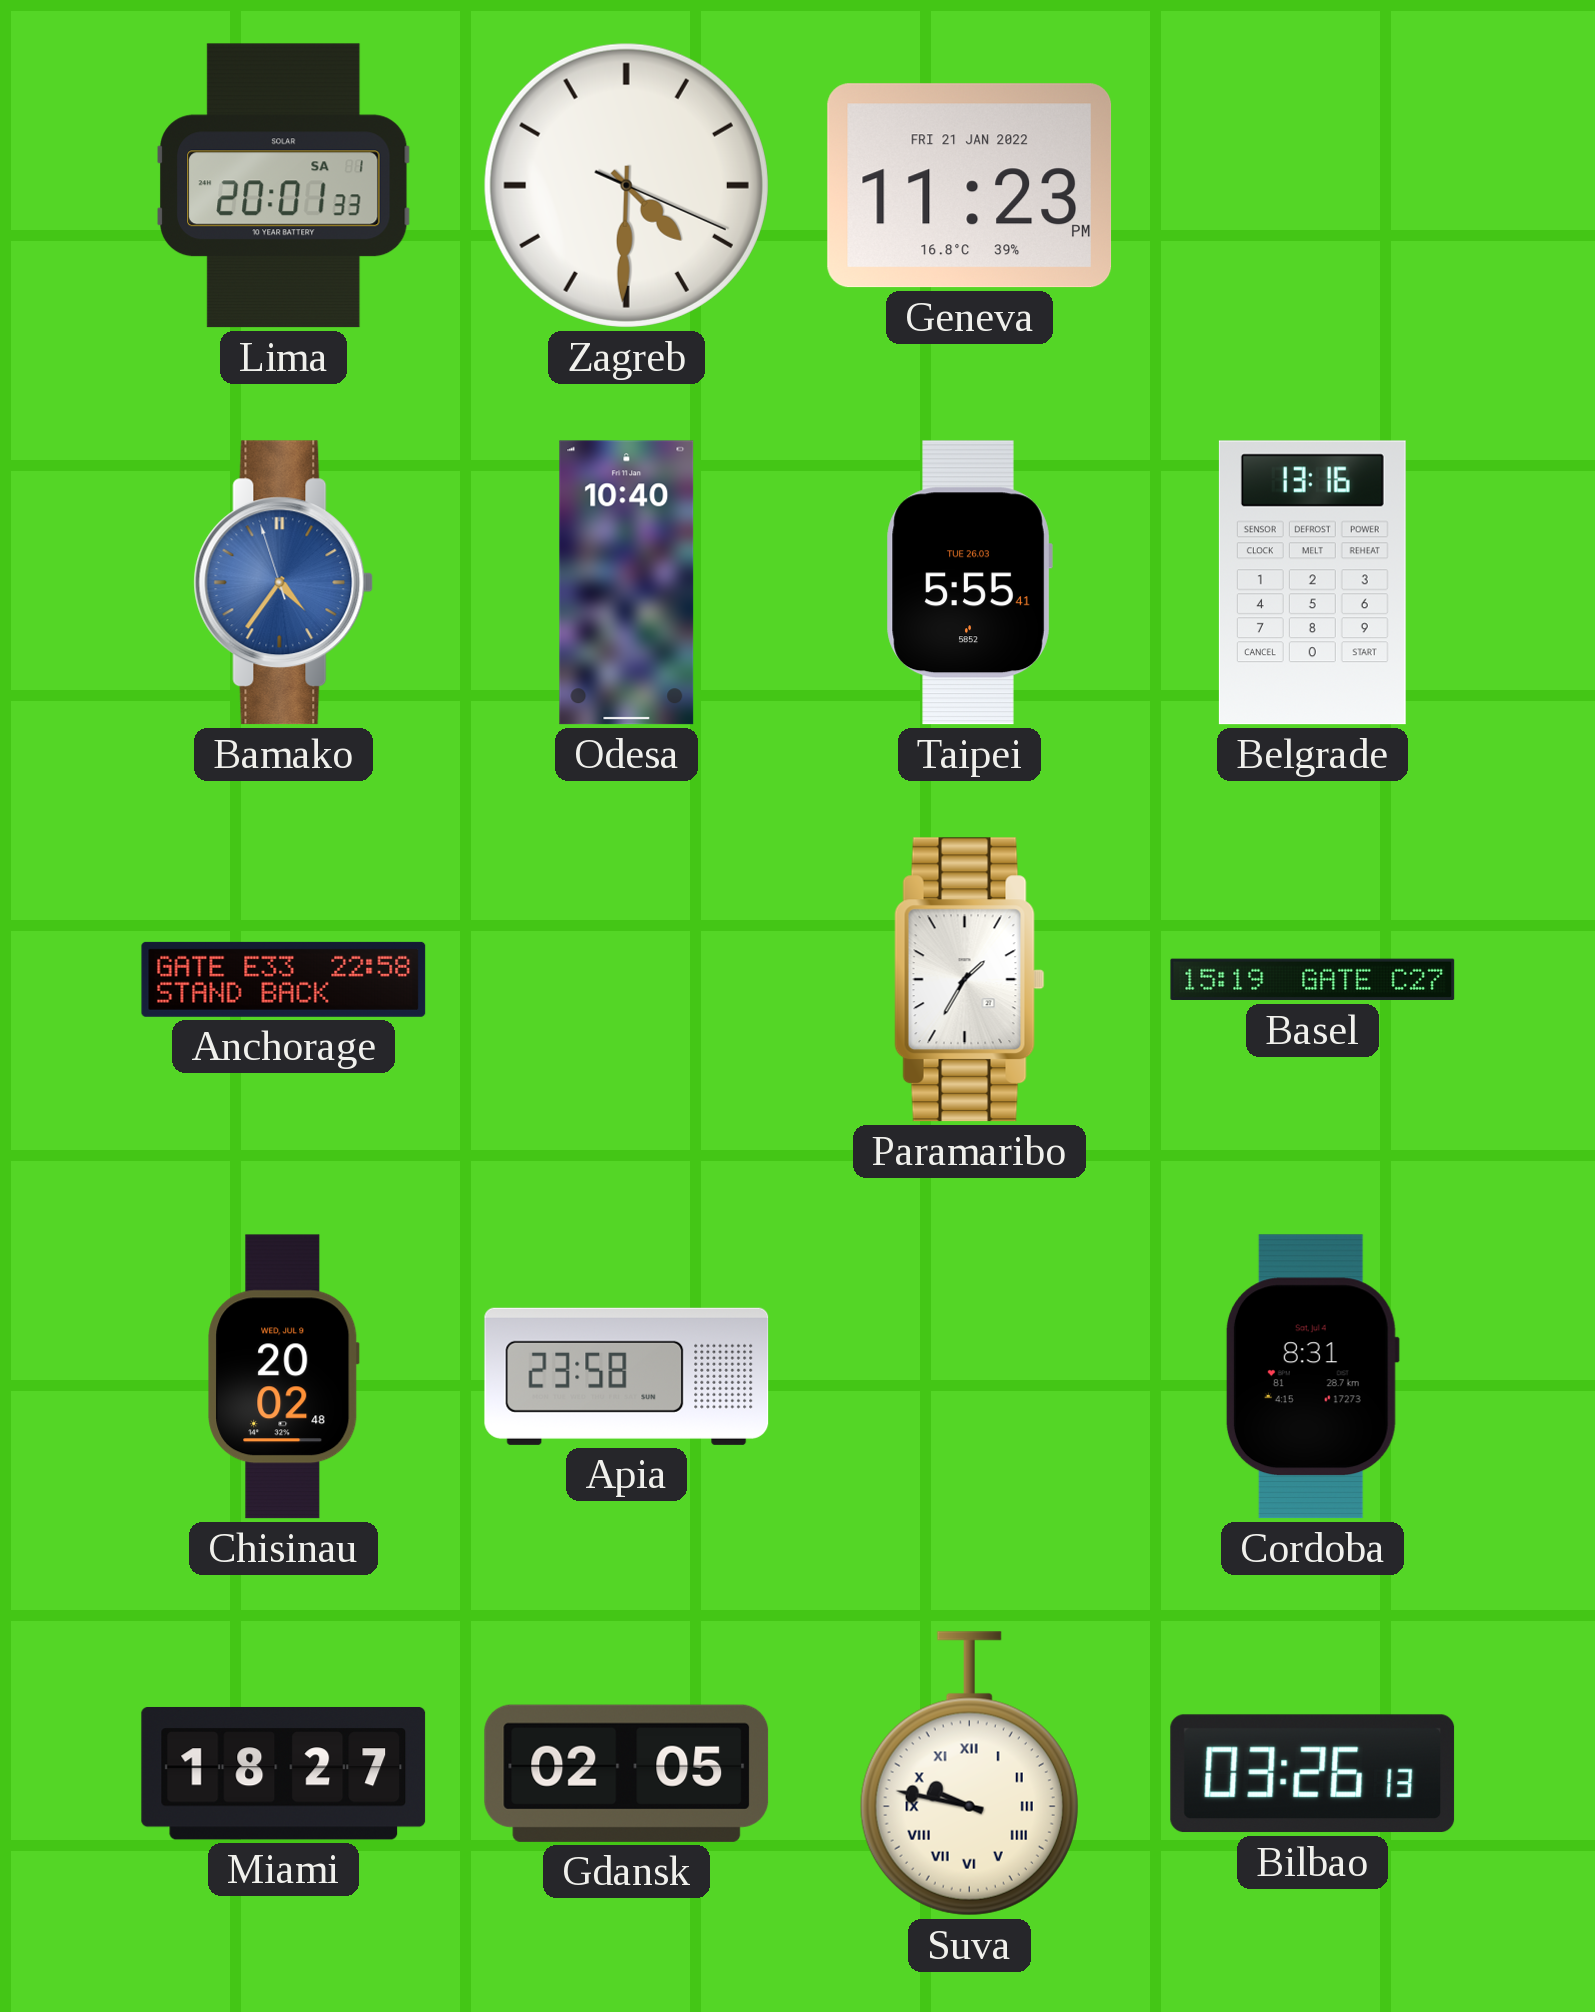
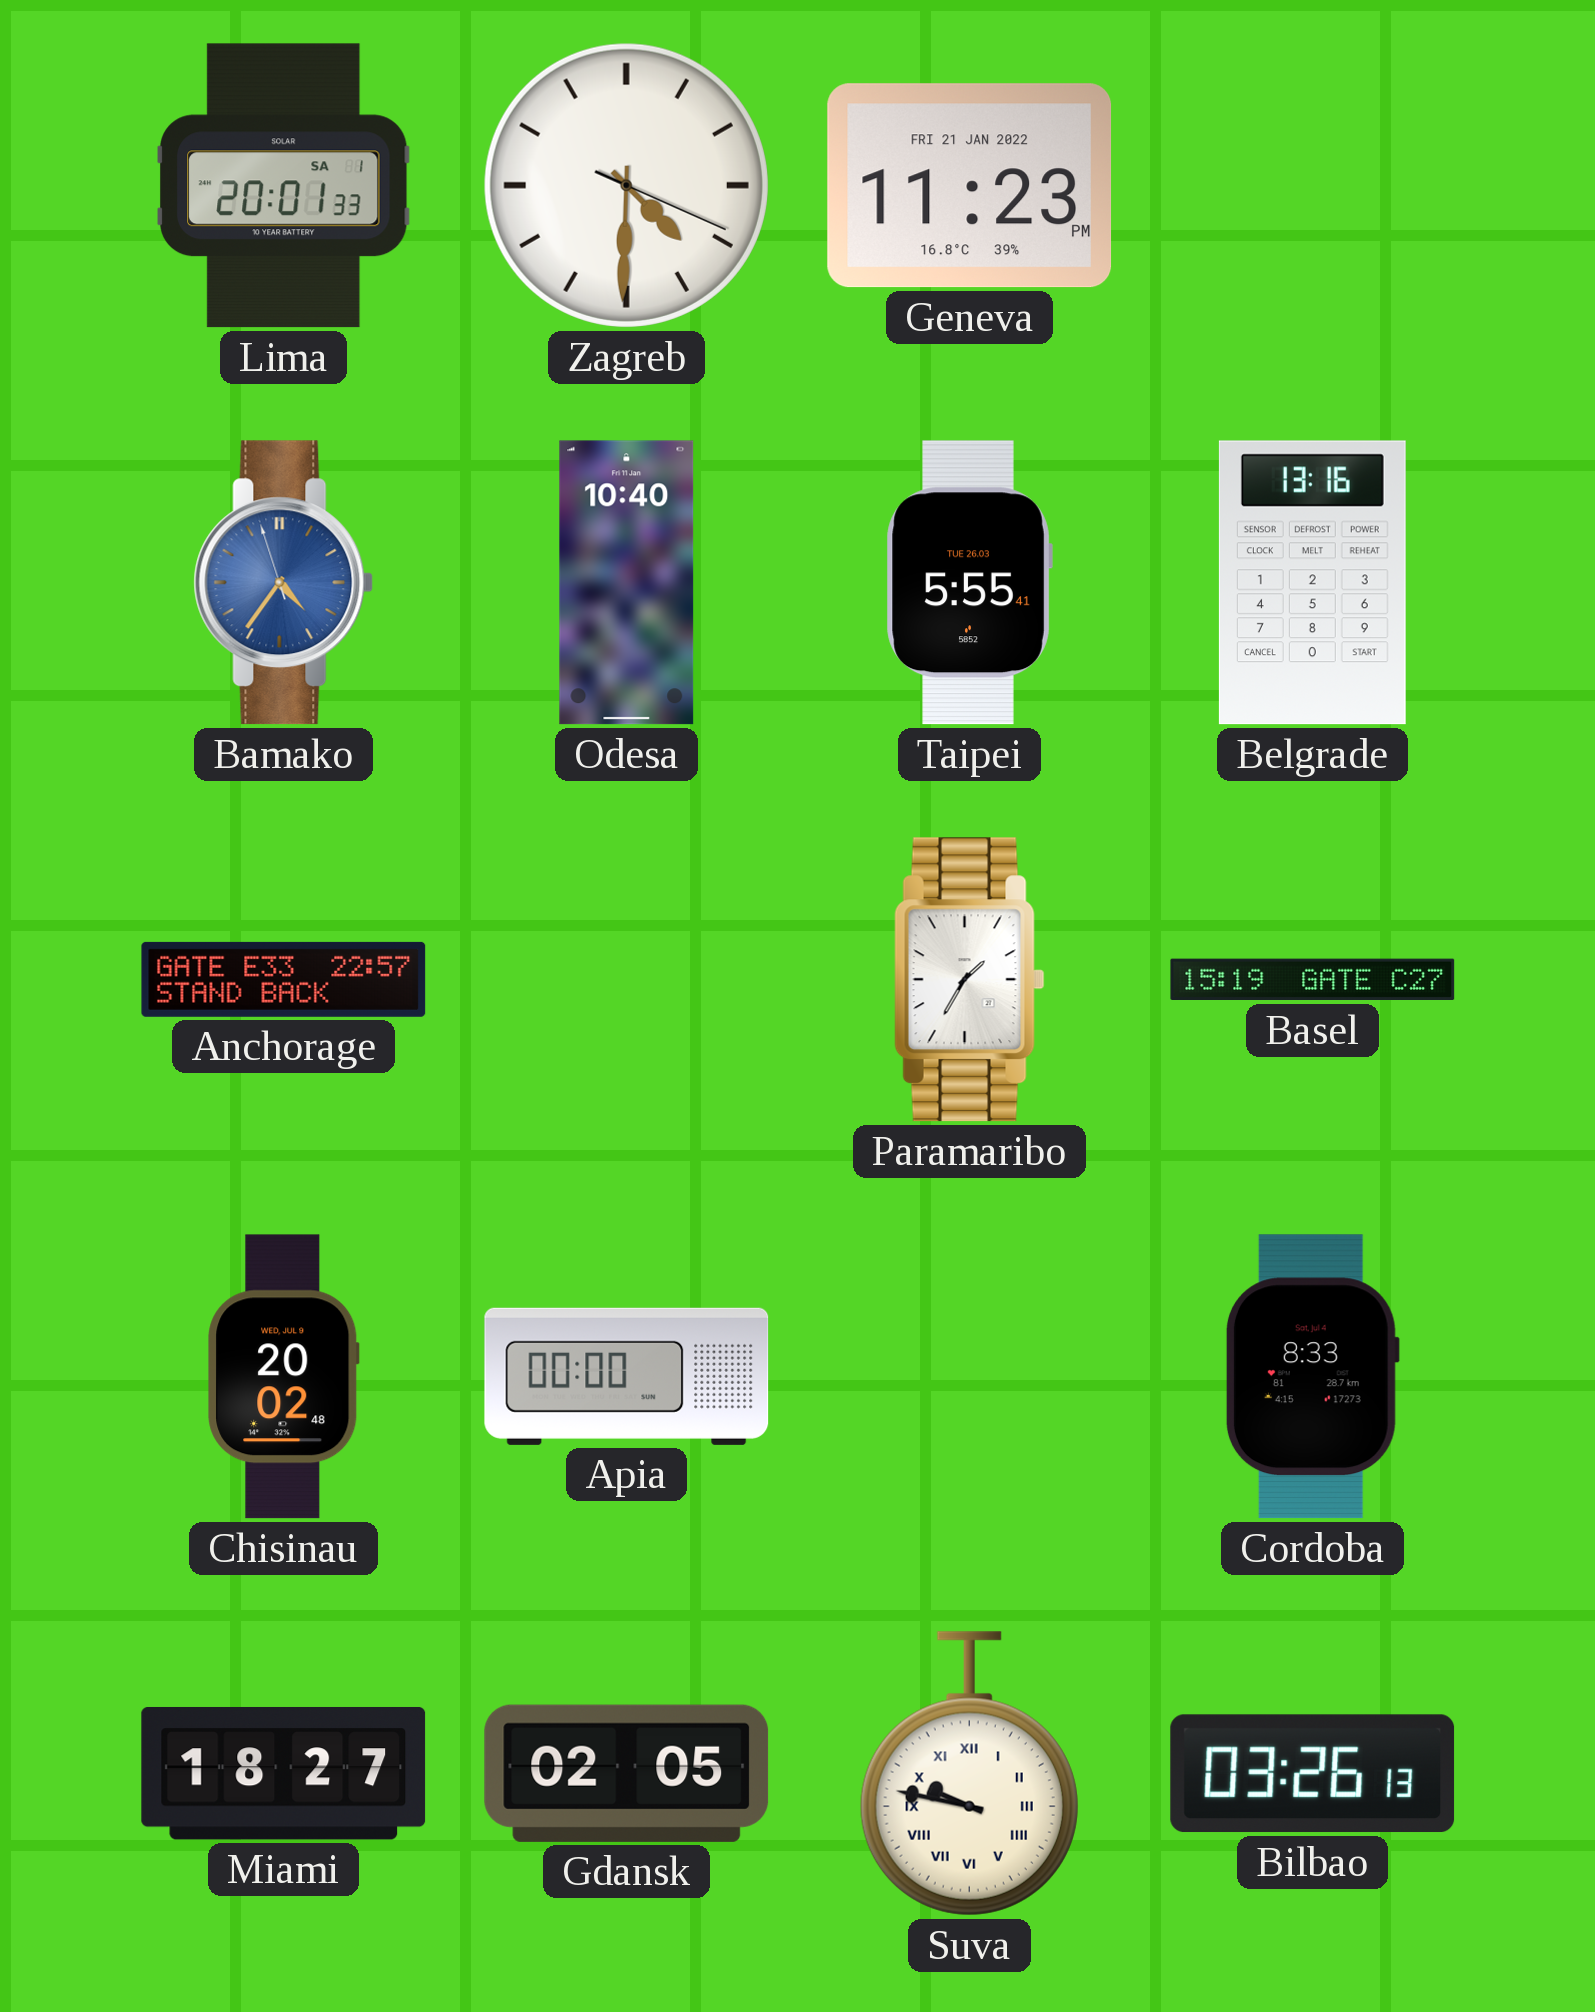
Anchorage: 22:58 -> 22:57 (284, 979)
Apia: 23:58 -> 00:00 (627, 1376)
Cordoba: 8:31 -> 8:33 (1312, 1377)
